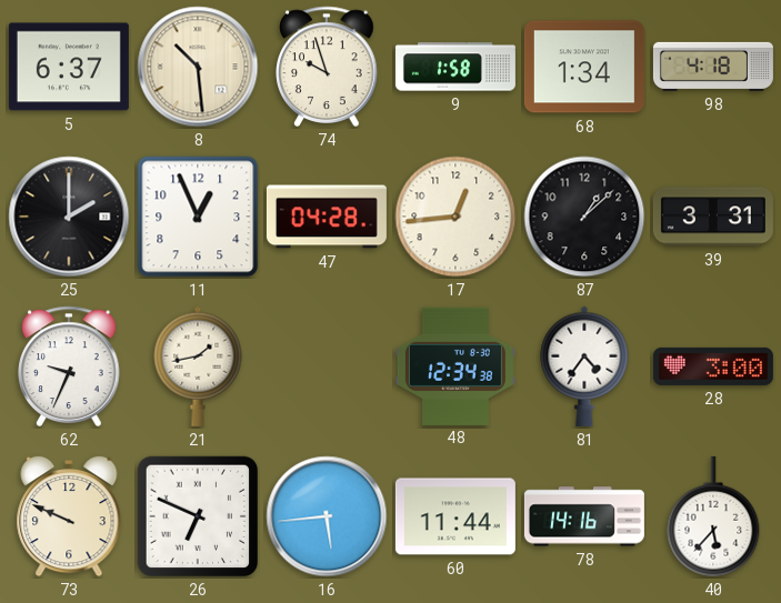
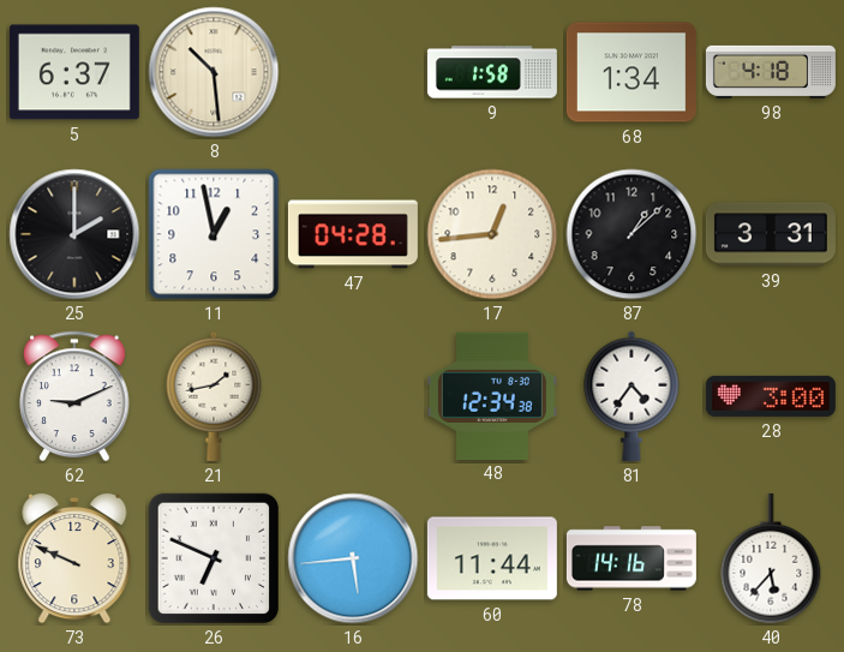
74: 9:57 -> none (327, 67)
11: 12:56 -> 12:58 (214, 234)
62: 9:34 -> 9:11 (74, 396)
